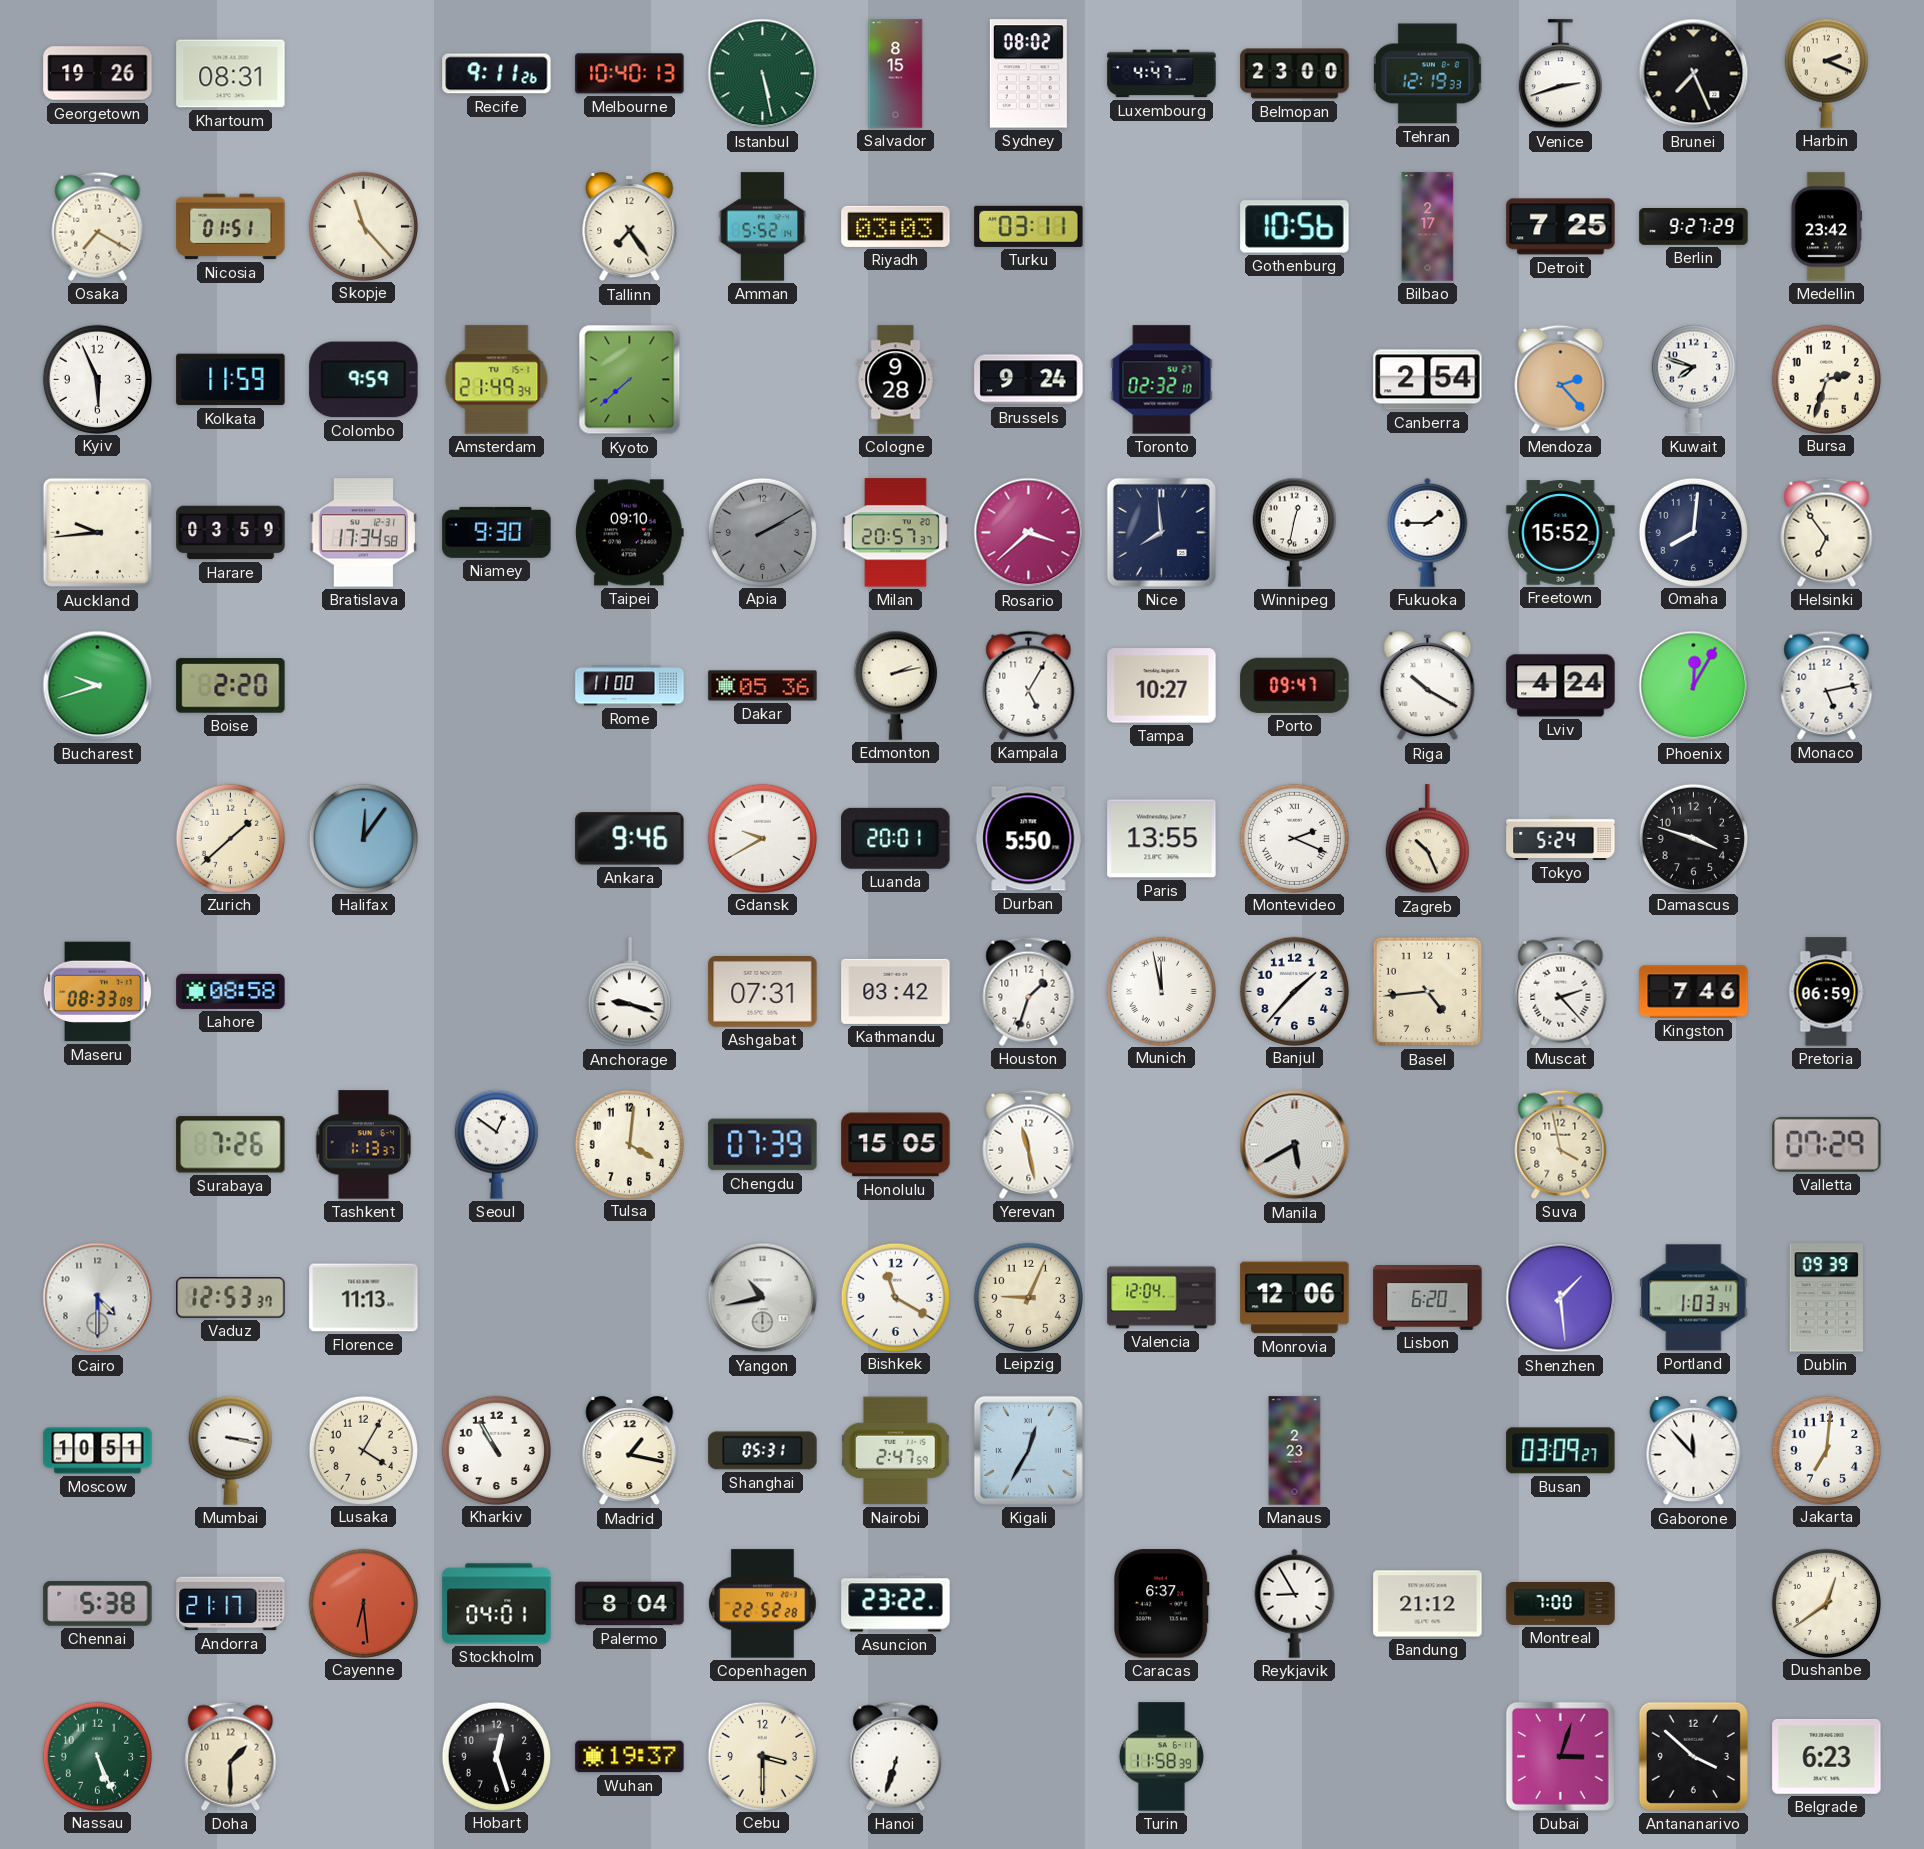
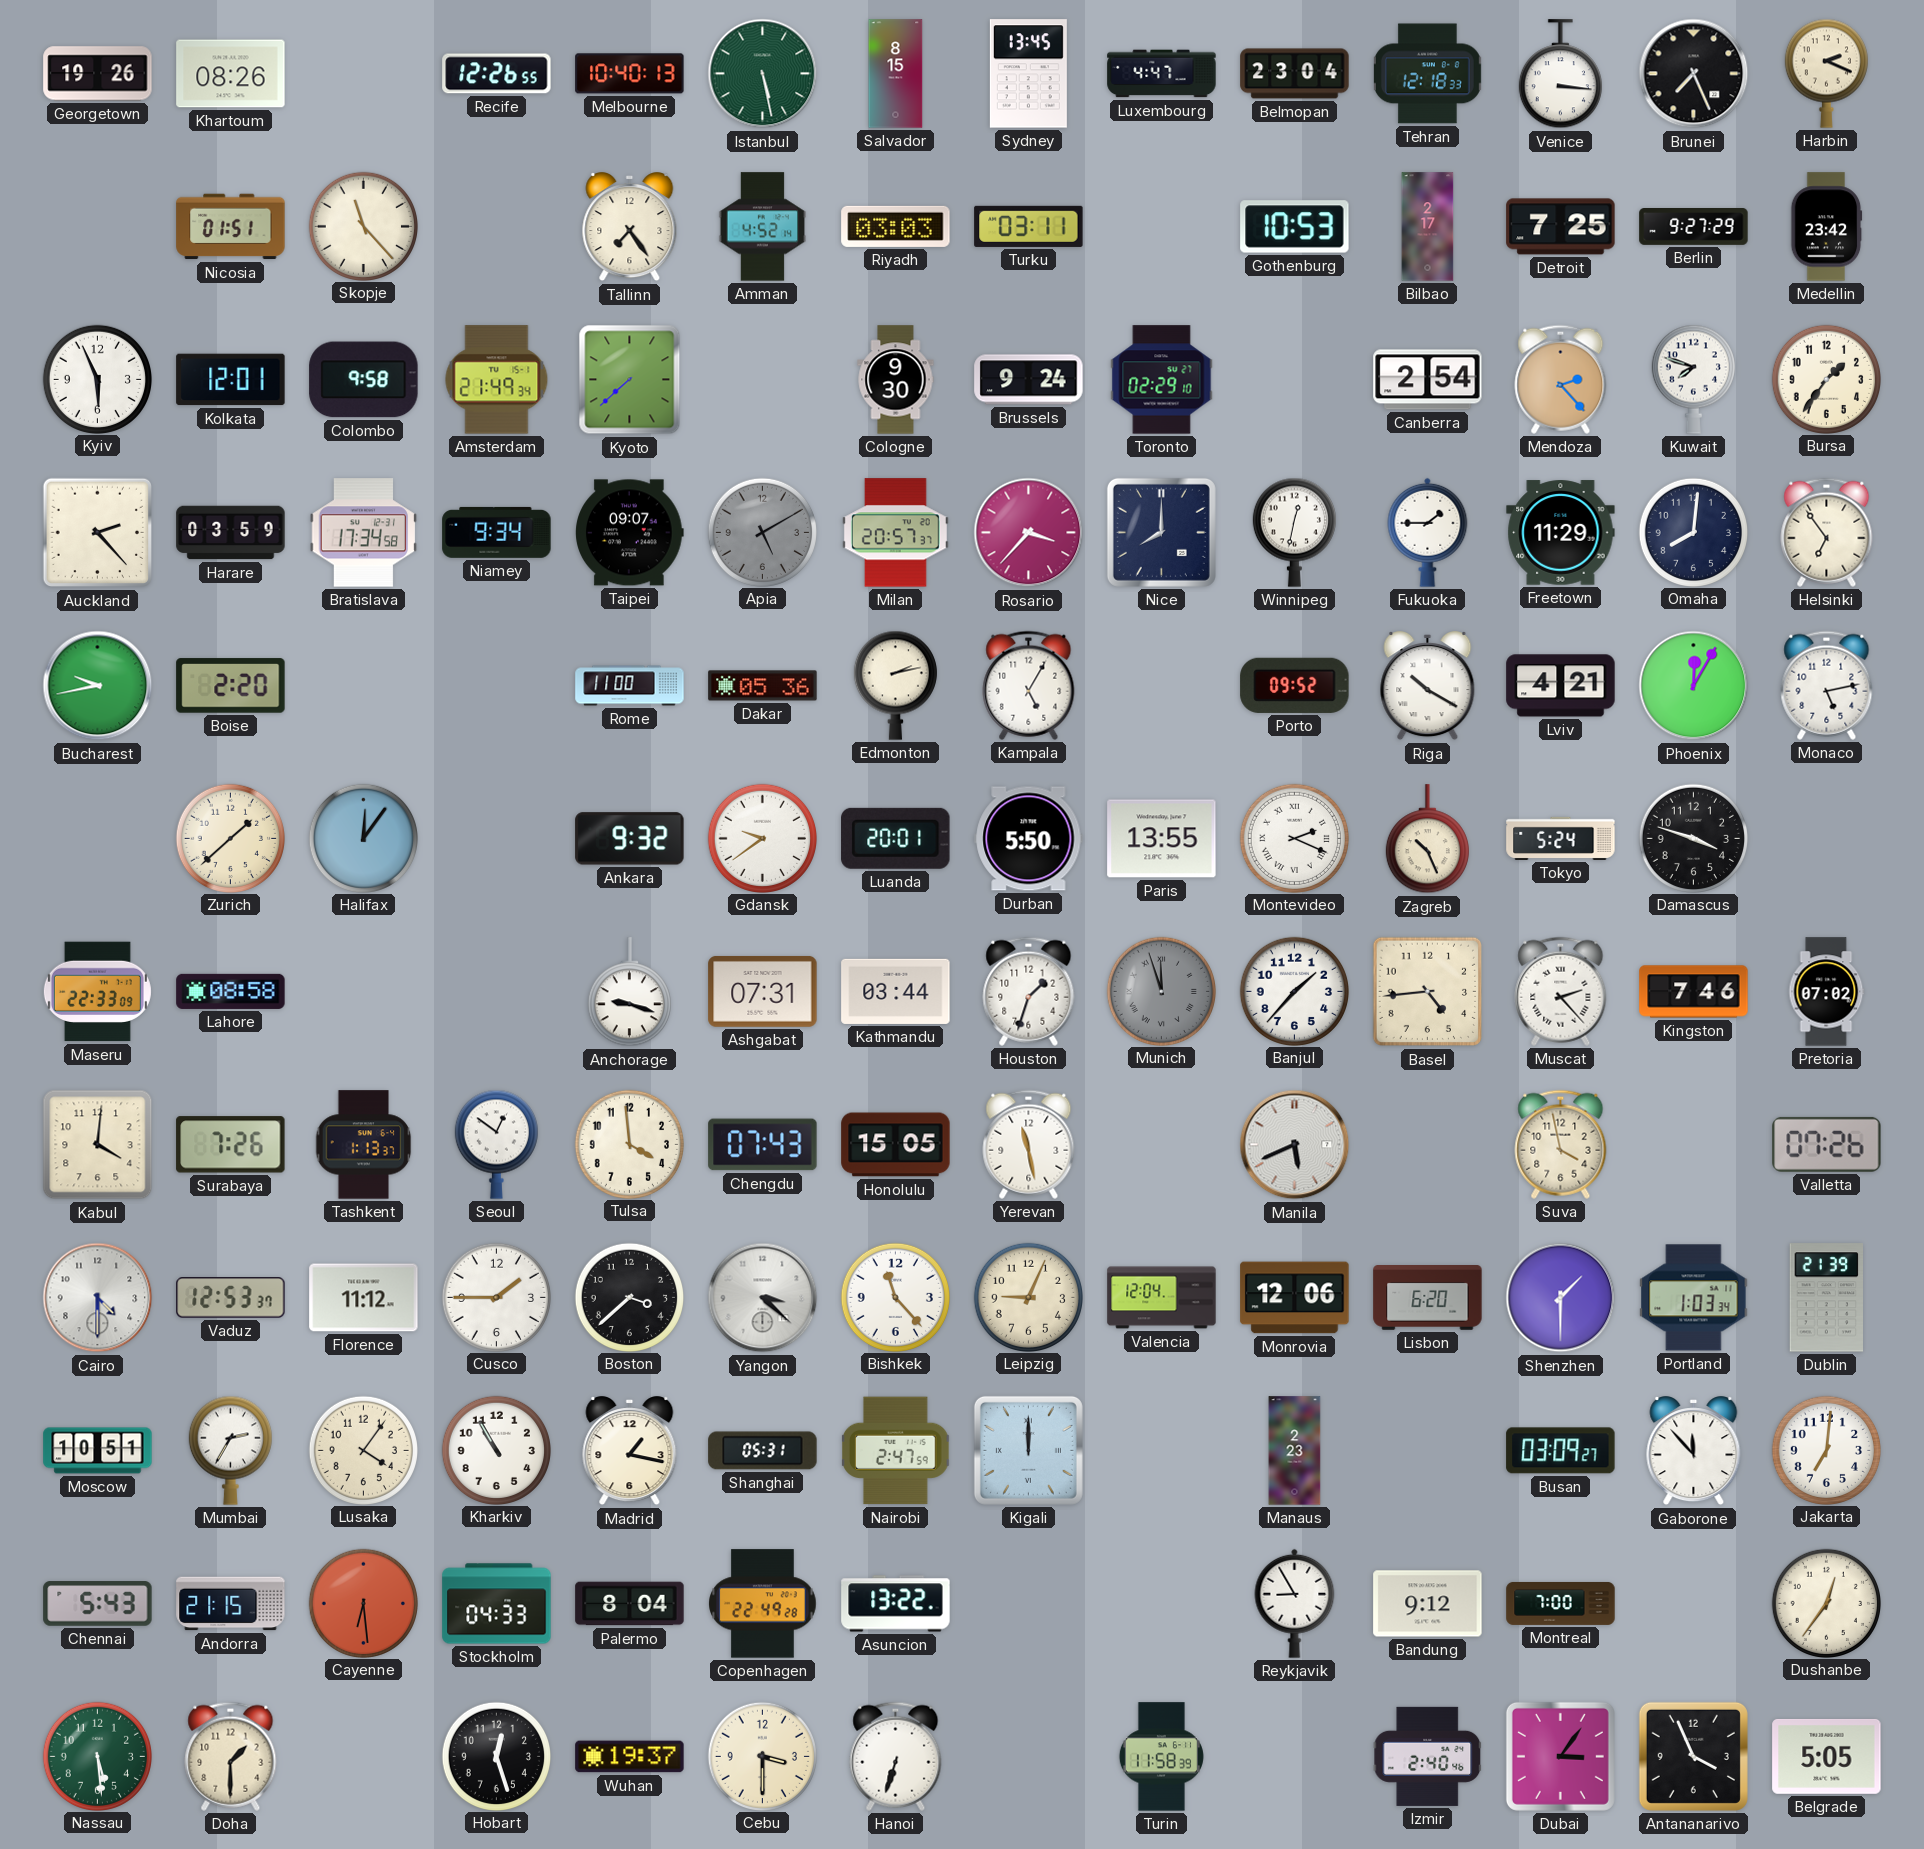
Khartoum: 08:31 -> 08:26 (231, 74)
Recife: 9:11 -> 12:26 (497, 74)
Sydney: 08:02 -> 13:45 (1028, 74)
Belmopan: 23:00 -> 23:04 (1295, 74)
Tehran: 12:19 -> 12:18 (1427, 74)
Venice: 2:42 -> 3:16 (1560, 74)
Osaka: 7:20 -> none (98, 226)
Amman: 5:52 -> 4:52 (763, 227)
Gothenburg: 10:56 -> 10:53 (1295, 227)
Kolkata: 11:59 -> 12:01 (231, 380)
Colombo: 9:59 -> 9:58 (364, 380)
Cologne: 9:28 -> 9:30 (896, 380)
Toronto: 02:32 -> 02:29 (1162, 380)
Bursa: 2:33 -> 1:36 (1826, 379)
Auckland: 9:44 -> 2:23 (98, 533)
Niamey: 9:30 -> 9:34 (497, 532)
Taipei: 09:10 -> 09:07 (630, 533)
Apia: 2:10 -> 5:10 (762, 532)
Rosario: 3:38 -> 3:37 (1029, 533)
Nice: 7:59 -> 8:00 (1161, 532)
Freetown: 15:52 -> 11:29 (1561, 533)
Bucharest: 9:42 -> 9:43 (98, 686)
Tampa: 10:27 -> none (1162, 686)
Porto: 09:47 -> 09:52 (1295, 685)
Lviv: 4:24 -> 4:21 (1561, 686)
Ankara: 9:46 -> 9:32 (630, 839)
Gdansk: 9:40 -> 9:39 (762, 838)
Maseru: 08:33 -> 22:33 (97, 992)
Kathmandu: 03:42 -> 03:44 (896, 991)
Munich: 11:58 -> 11:57 (1161, 991)
Munich dial: white -> grey (1161, 991)
Pretoria: 06:59 -> 07:02 (1827, 992)
Kabul: none -> 4:01 (98, 1145)
Tulsa: 4:01 -> 3:59 (629, 1144)
Chengdu: 07:39 -> 07:43 (763, 1145)
Manila: 5:40 -> 5:41 (1295, 1145)
Valletta: 07:29 -> 07:26 (1827, 1144)
Florence: 11:13 -> 11:12 (364, 1298)
Cusco: none -> 1:45 (496, 1297)
Boston: none -> 3:38 (629, 1297)
Yangon: 10:43 -> 3:22 (763, 1298)
Bishkek: 11:20 -> 11:23 (895, 1297)
Shenzhen: 1:29 -> 1:30 (1561, 1298)
Dublin: 09:39 -> 21:39 (1827, 1298)
Mumbai: 3:17 -> 2:35 (230, 1450)
Lusaka: 4:05 -> 4:06 (363, 1450)
Kigali: 12:35 -> 12:00 (1028, 1450)
Chennai: 5:38 -> 5:43 (98, 1604)
Andorra: 21:17 -> 21:15 (231, 1604)
Stockholm: 04:01 -> 04:33 (497, 1604)
Copenhagen: 22:52 -> 22:49 (763, 1604)
Asuncion: 23:22 -> 13:22 (896, 1604)
Caracas: 6:37 -> none (1161, 1604)
Bandung: 21:12 -> 9:12 (1428, 1604)
Dushanbe: 12:39 -> 12:36 (1826, 1603)
Nassau: 5:26 -> 5:29 (97, 1756)
Izmir: none -> 2:40 (1428, 1756)
Dubai: 3:03 -> 3:06 (1560, 1756)
Antananarivo: 3:52 -> 3:56 (1693, 1756)
Belgrade: 6:23 -> 5:05 (1827, 1756)
